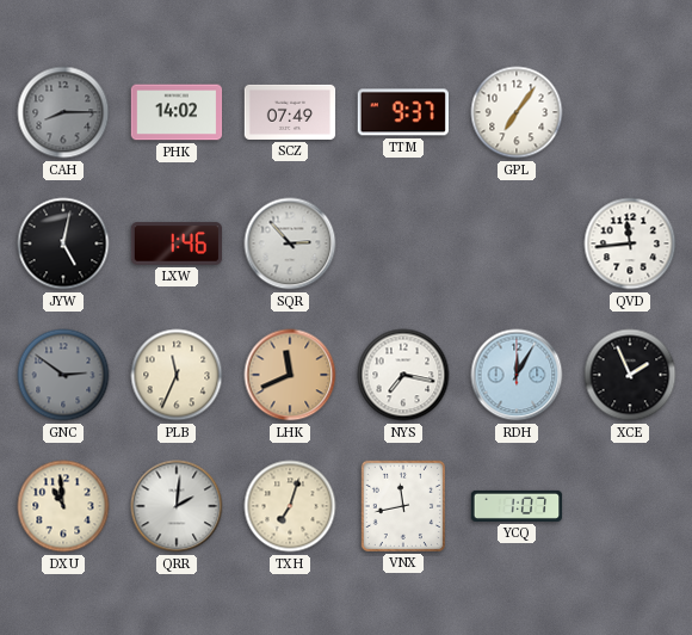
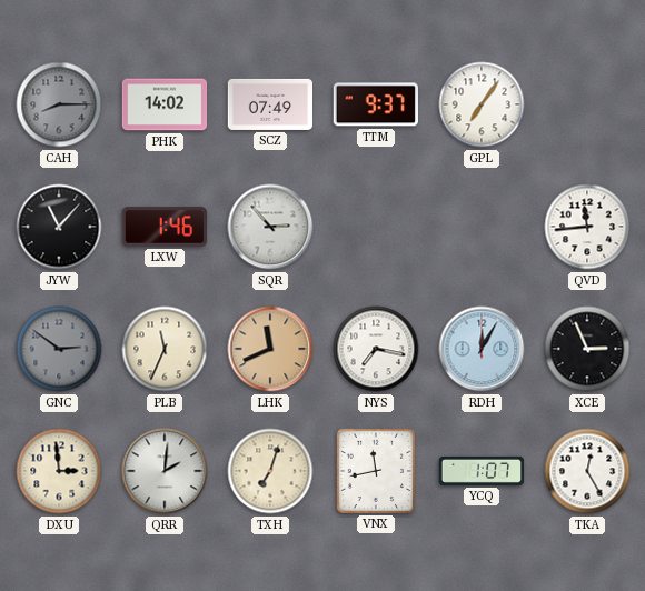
JYW: 5:02 -> 11:07 (59, 227)
XCE: 1:56 -> 2:56 (587, 349)
DXU: 10:59 -> 2:59 (59, 471)
TKA: none -> 12:25 (587, 471)
